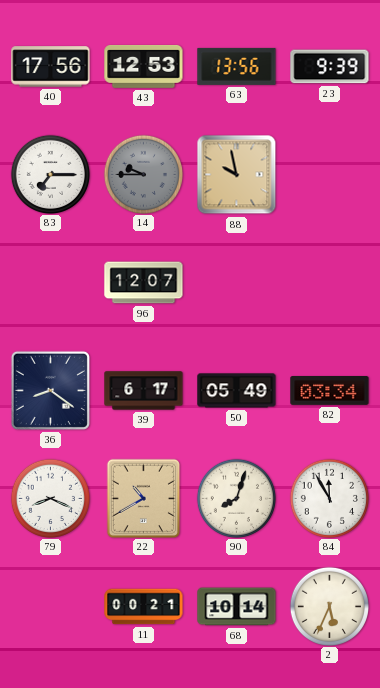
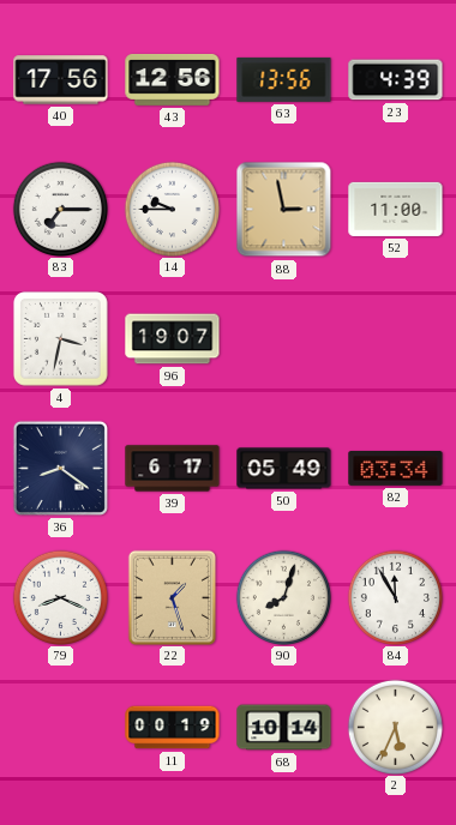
43: 12:53 -> 12:56 (173, 80)
23: 9:39 -> 4:39 (396, 80)
14 dial: grey -> white (172, 209)
88: 9:58 -> 2:58 (284, 210)
52: none -> 11:00 (396, 209)
4: none -> 3:32 (61, 339)
96: 12:07 -> 19:07 (173, 339)
22: 10:40 -> 1:27 (172, 597)
11: 00:21 -> 00:19 (173, 728)
